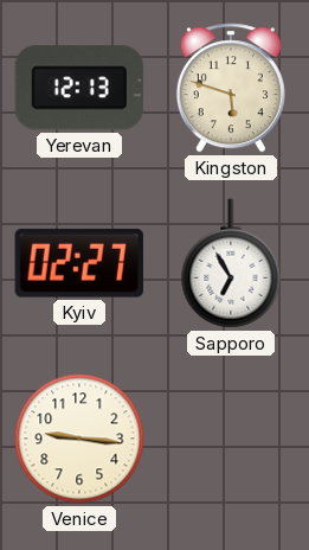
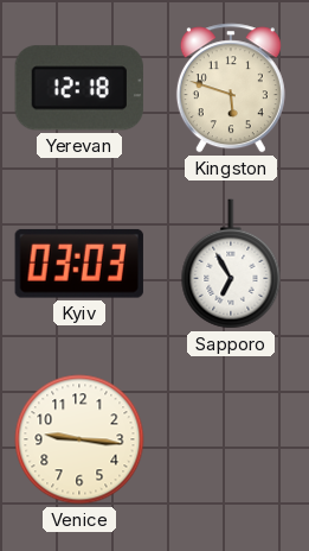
Yerevan: 12:13 -> 12:18 (79, 88)
Kyiv: 02:27 -> 03:03 (79, 264)
